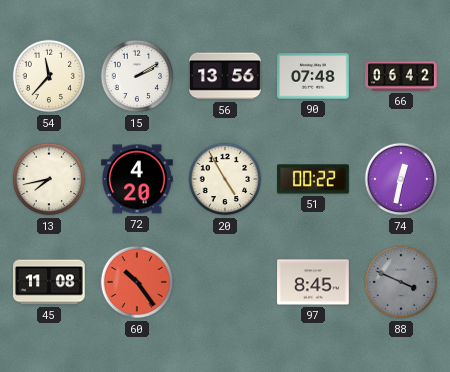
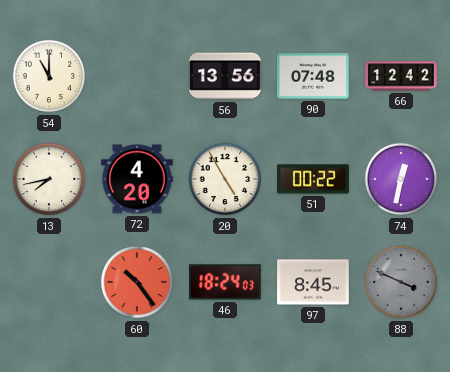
54: 11:37 -> 11:00 (49, 76)
15: 2:10 -> none (137, 76)
66: 06:42 -> 12:42 (401, 76)
45: 11:08 -> none (49, 282)
46: none -> 18:24 (226, 282)
